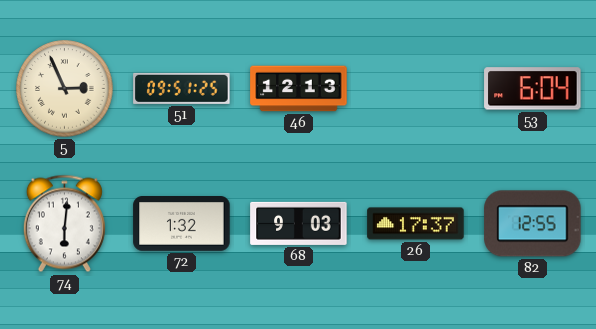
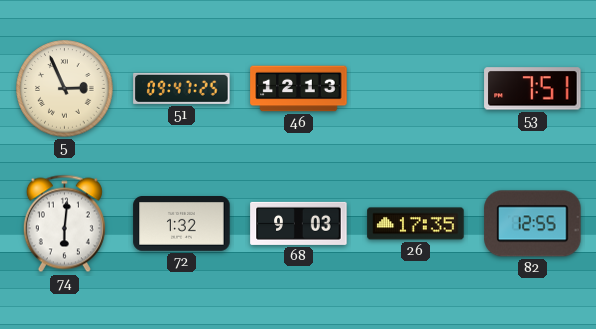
51: 09:51 -> 09:47 (182, 88)
53: 6:04 -> 7:51 (533, 89)
26: 17:37 -> 17:35 (416, 224)
